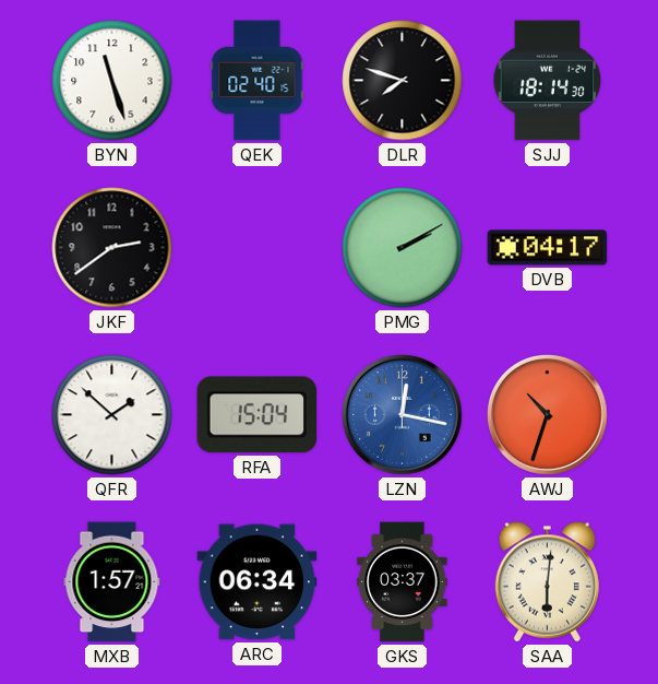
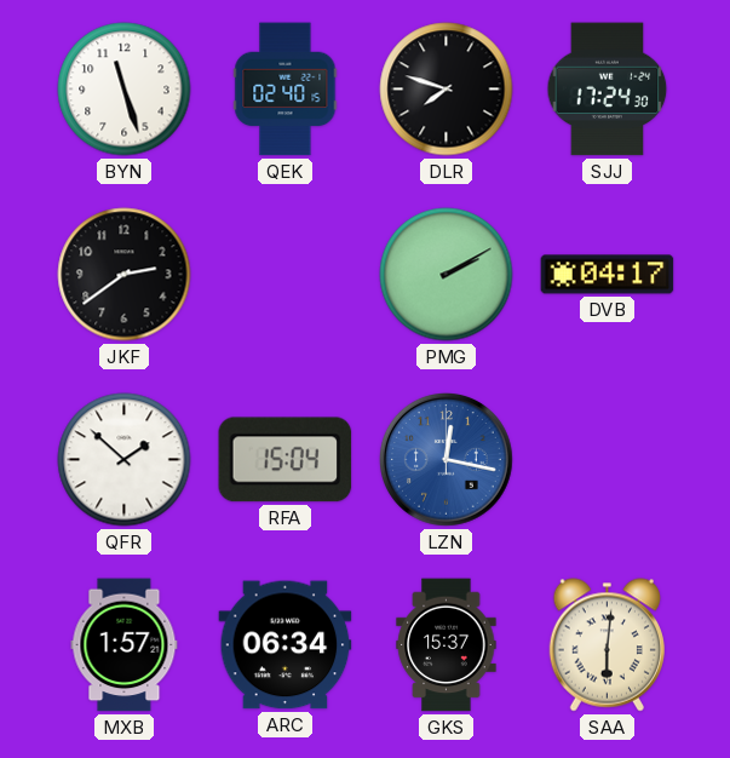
SJJ: 18:14 -> 17:24 (608, 90)
AWJ: 10:33 -> none (548, 415)
GKS: 03:37 -> 15:37 (447, 645)
